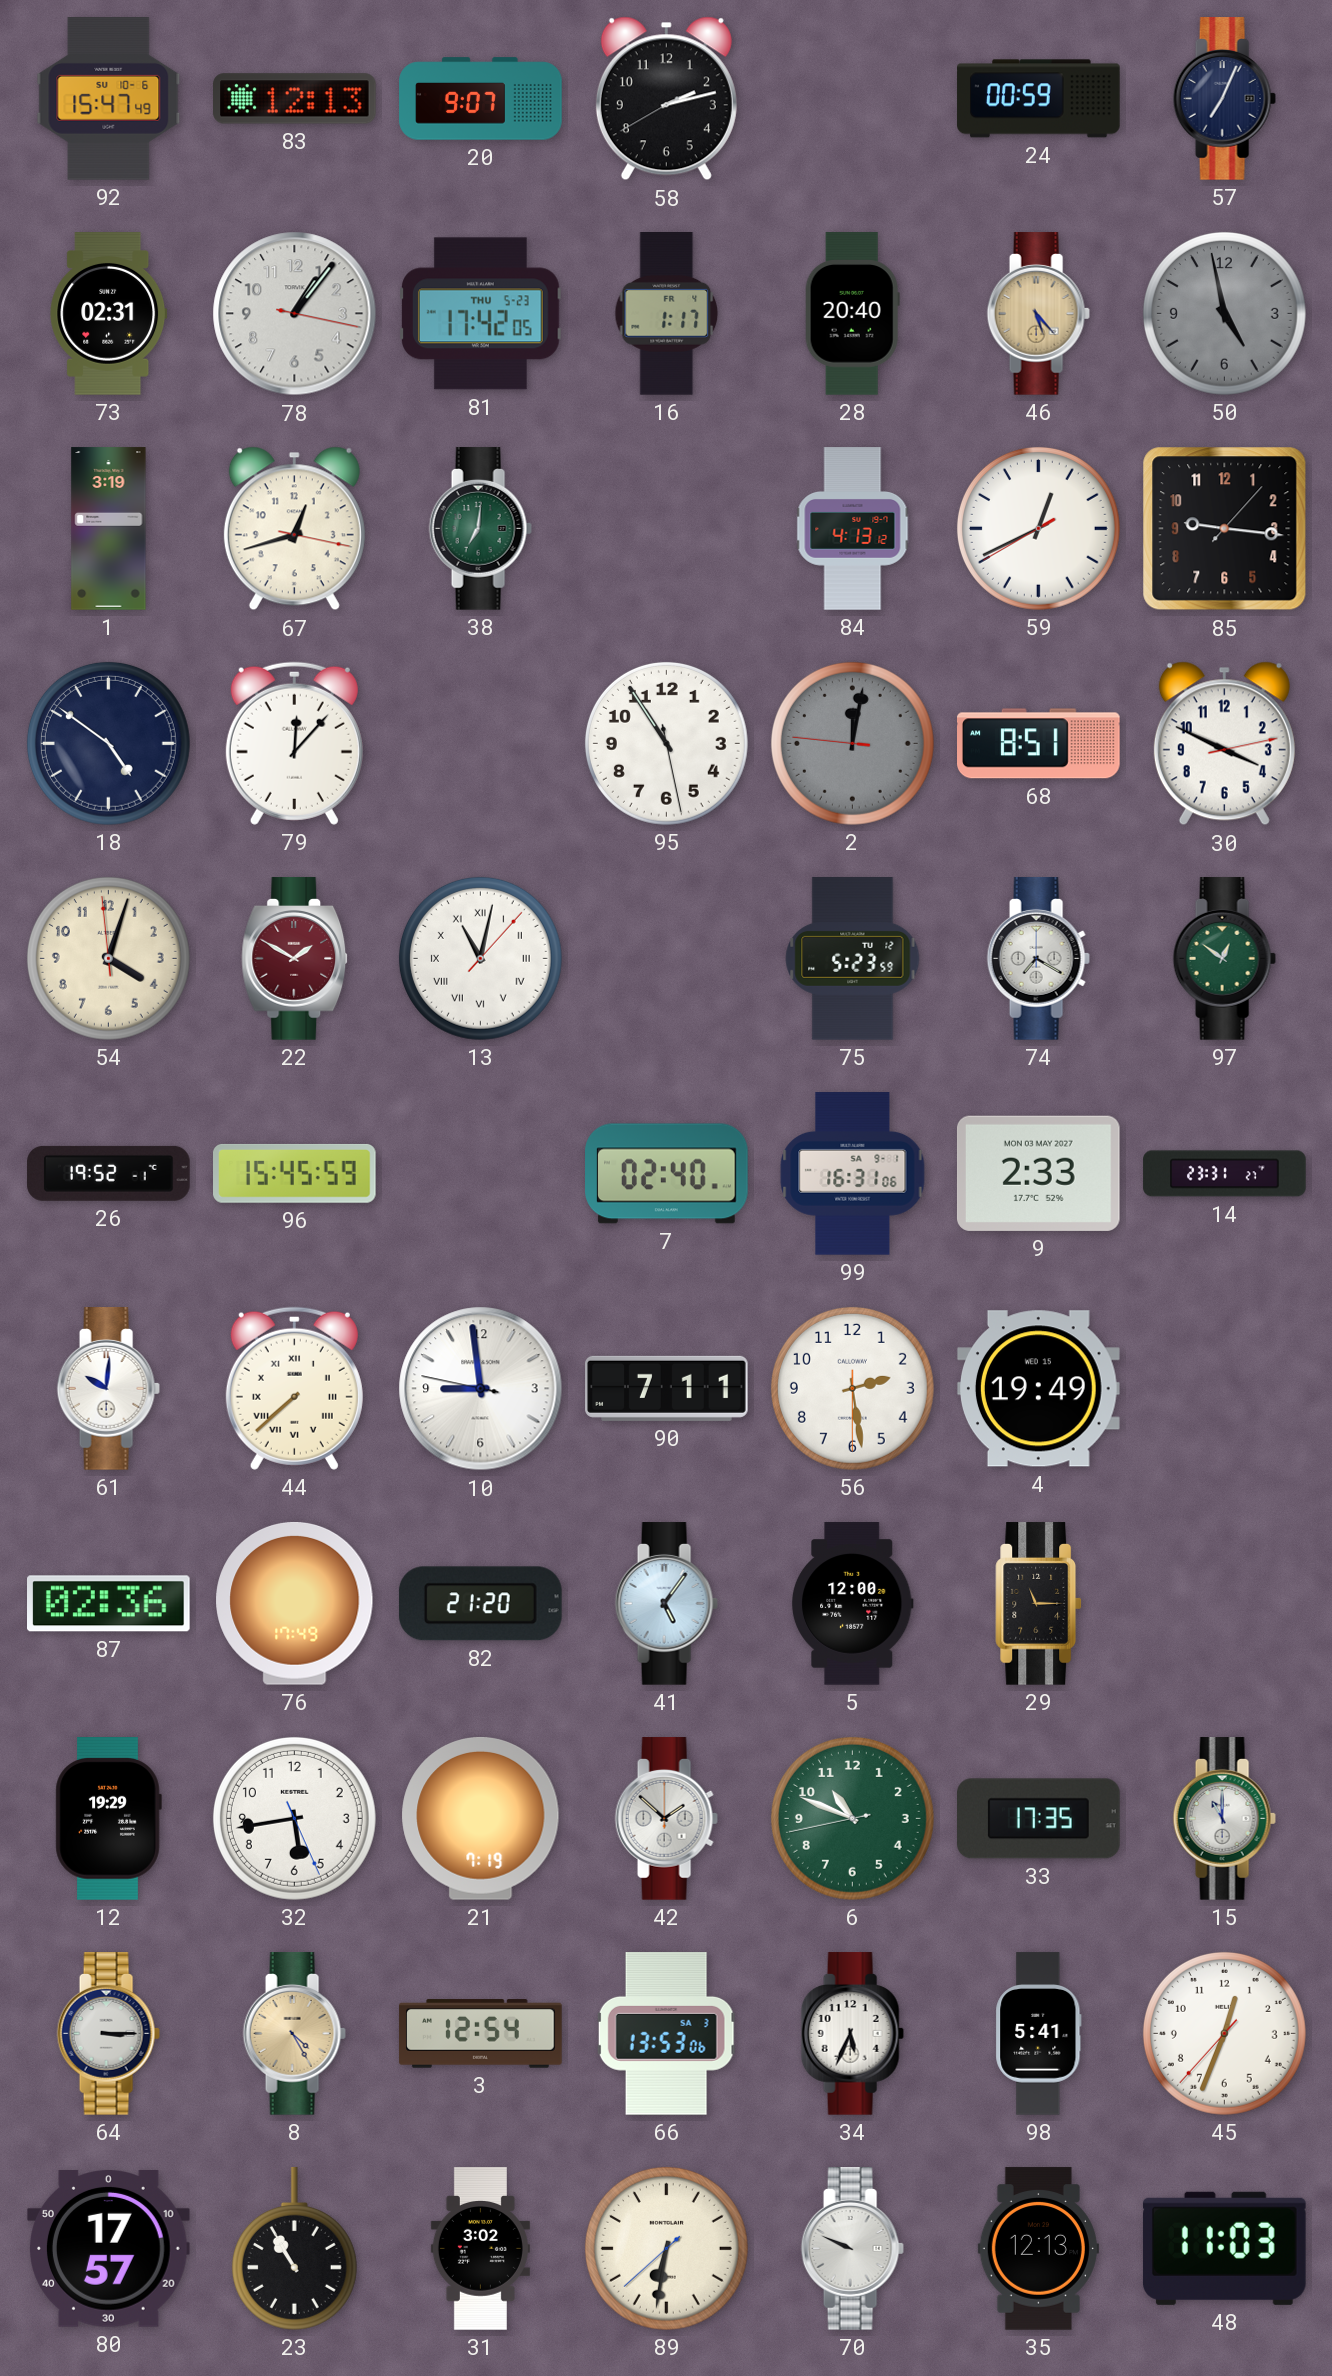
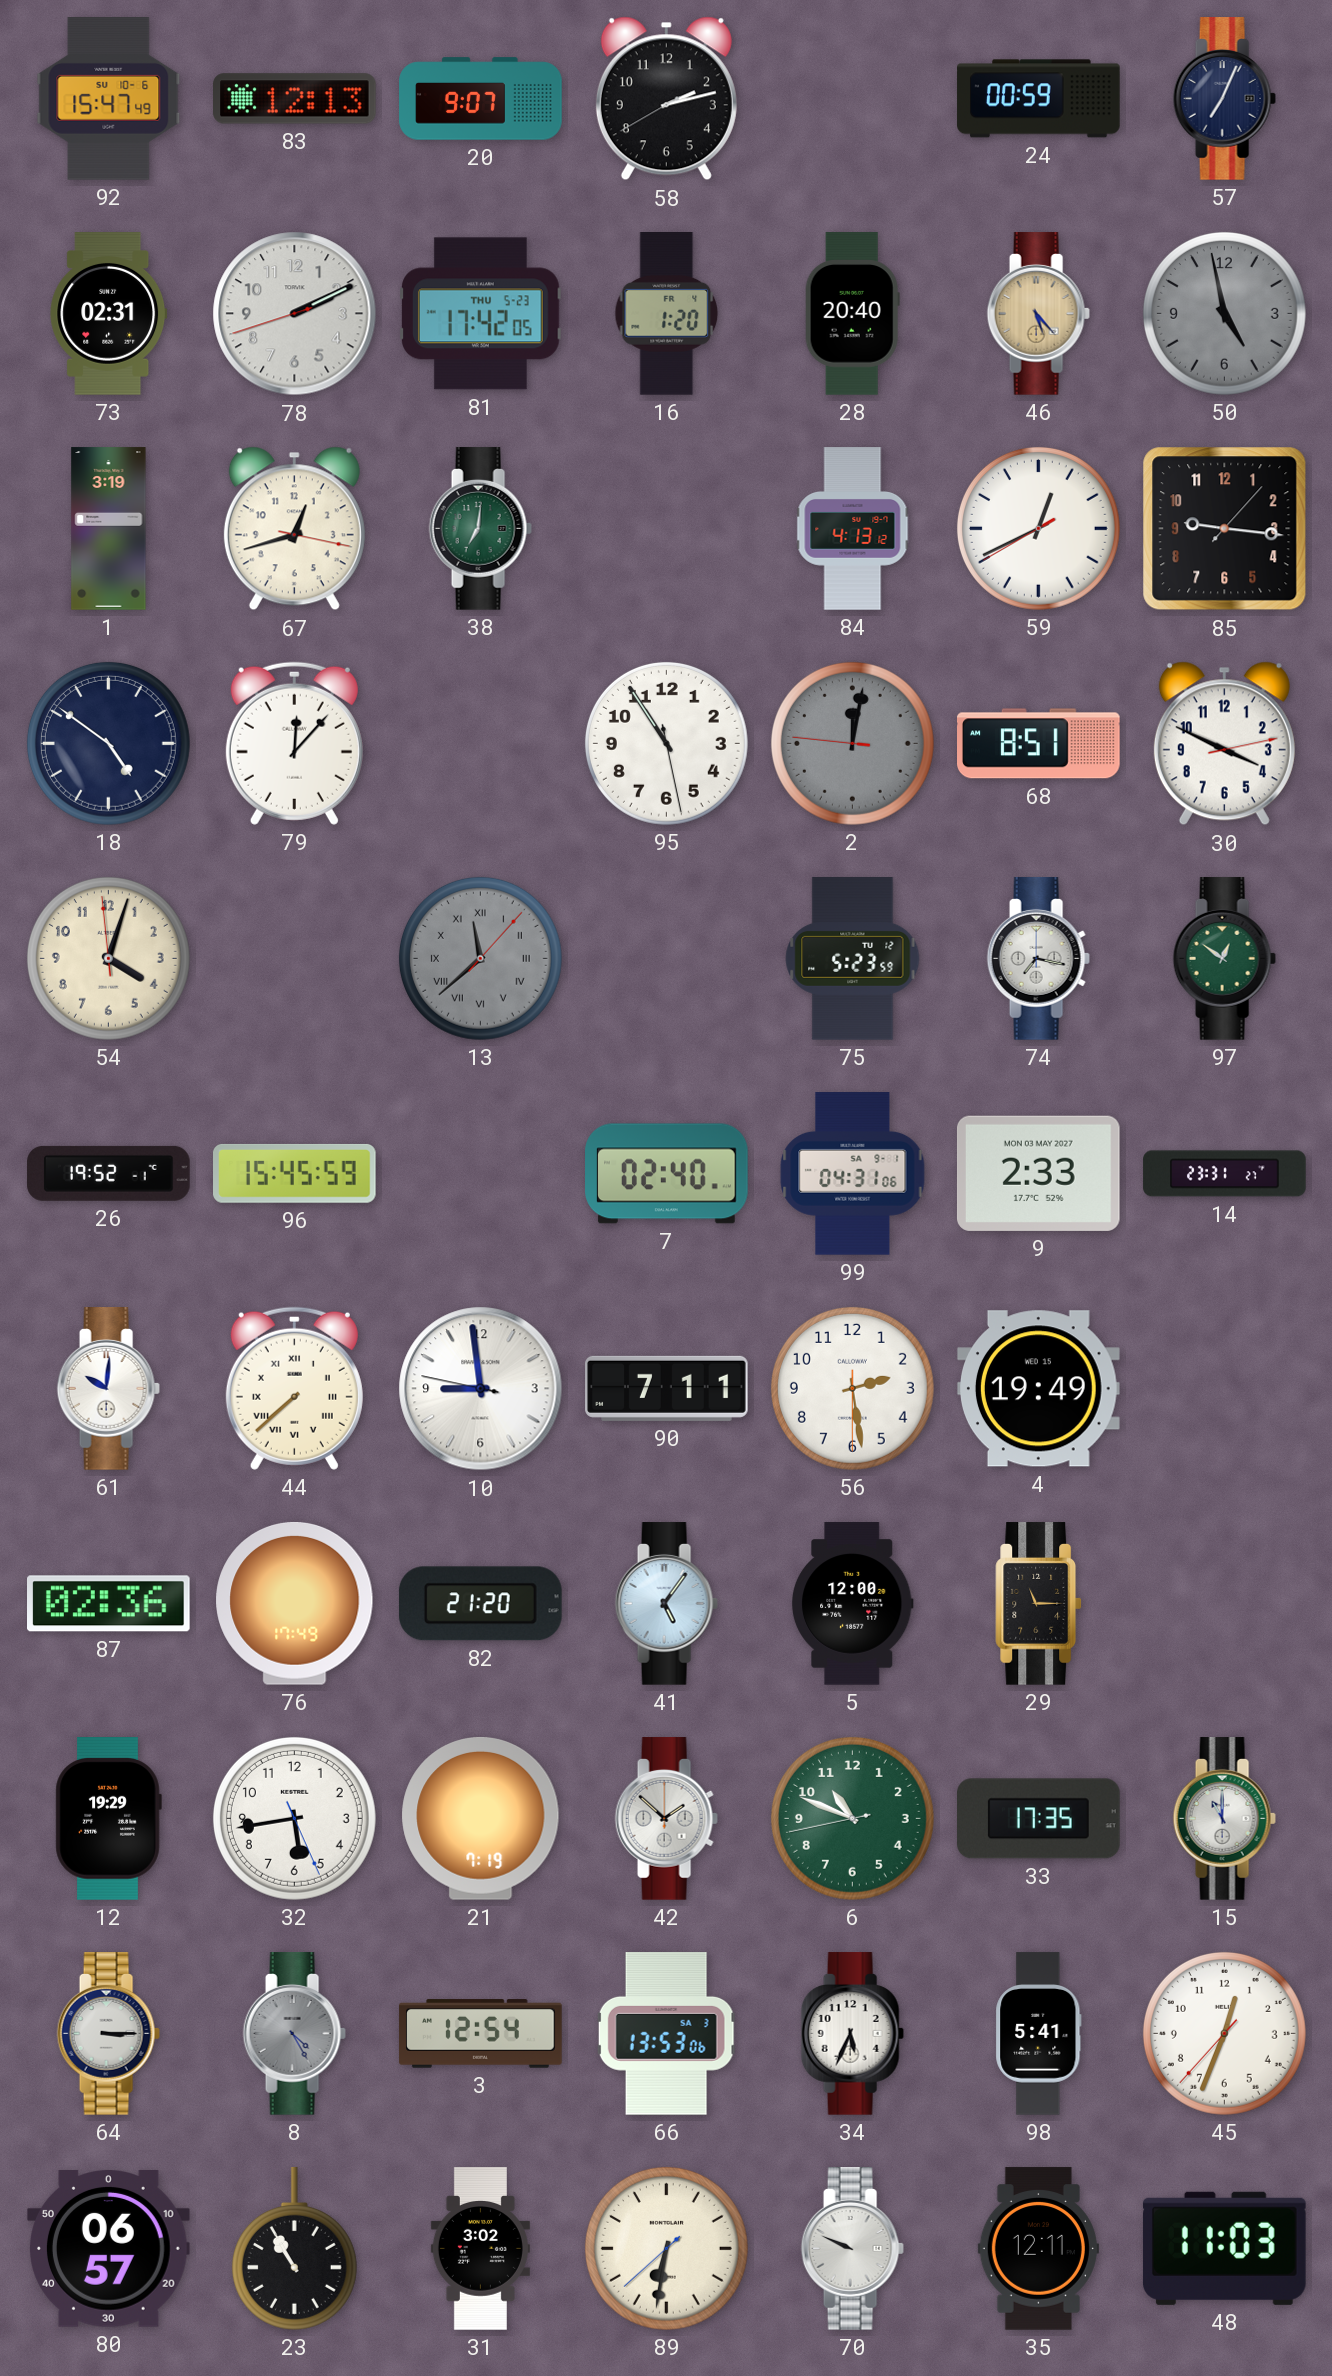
78: 1:06 -> 2:10 (295, 314)
16: 1:17 -> 1:20 (667, 314)
22: 1:50 -> none (295, 959)
13: 11:02 -> 11:38 (480, 958)
13 dial: white -> grey (480, 958)
74: 7:20 -> 7:17 (1038, 959)
99: 16:31 -> 04:31 (853, 1174)
8 dial: champagne -> grey (294, 2034)
80: 17:57 -> 06:57 (109, 2249)
35: 12:13 -> 12:11 (1038, 2249)
